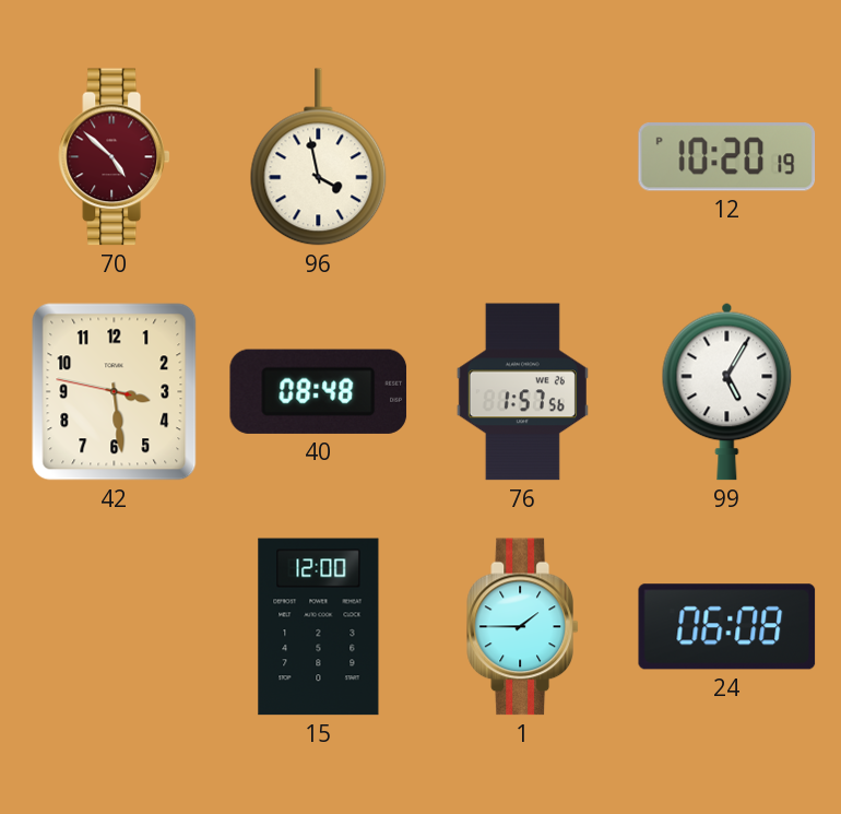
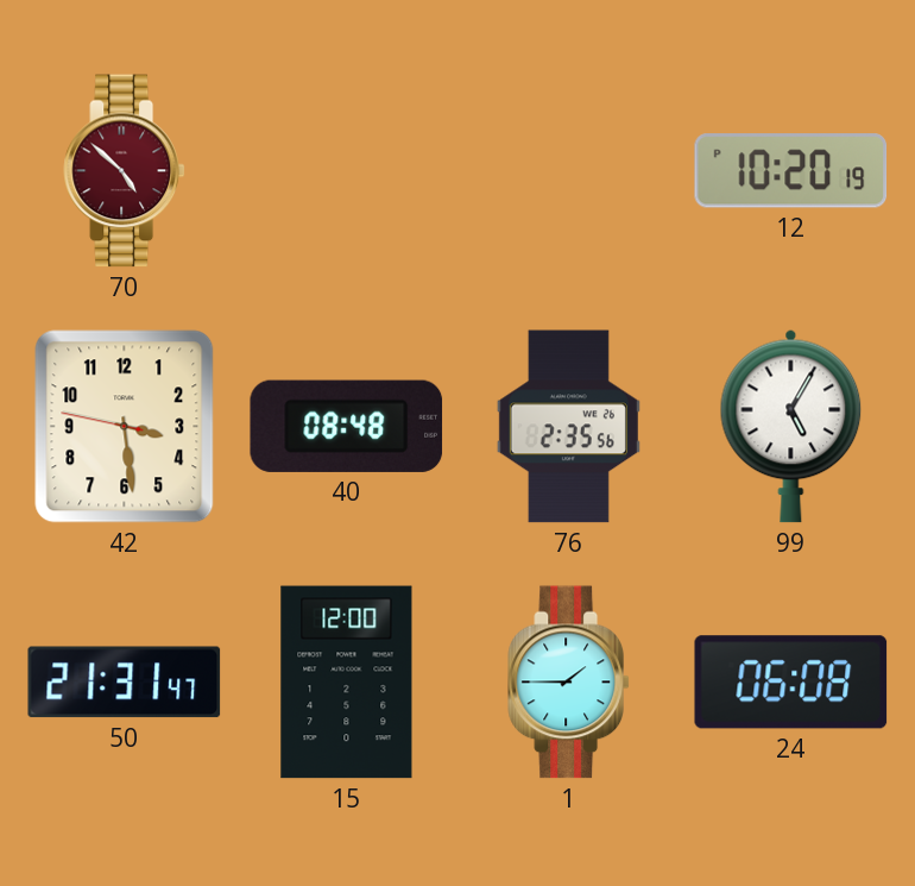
96: 3:58 -> none (319, 157)
76: 1:57 -> 2:35 (568, 427)
50: none -> 21:31 (125, 683)
